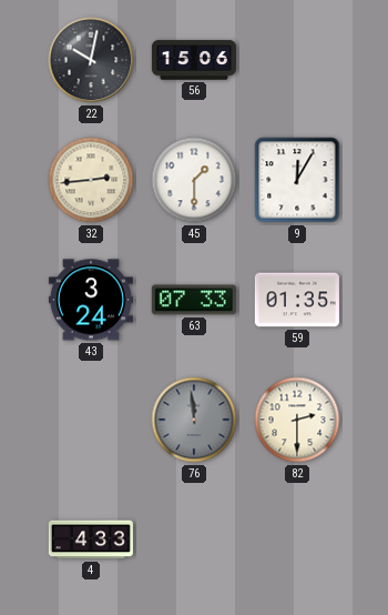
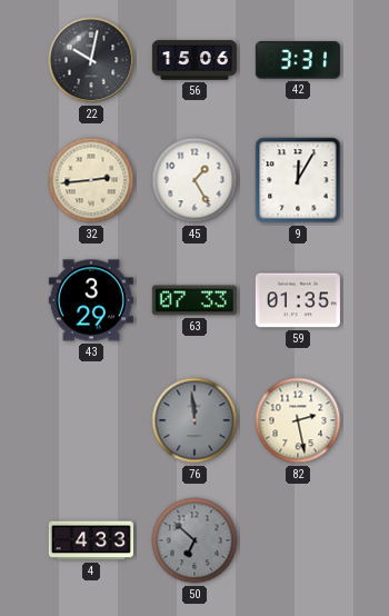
42: none -> 3:31 (298, 60)
45: 1:30 -> 1:25 (194, 180)
43: 3:24 -> 3:29 (91, 300)
82: 2:30 -> 2:28 (298, 420)
50: none -> 6:52 (194, 540)
